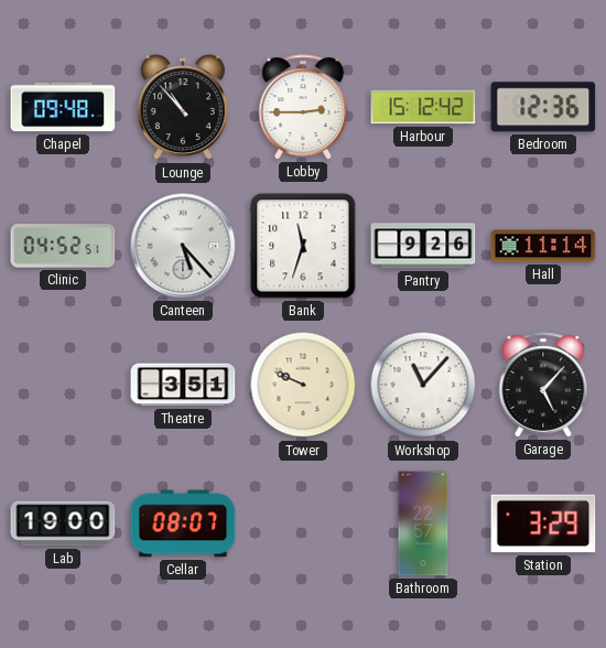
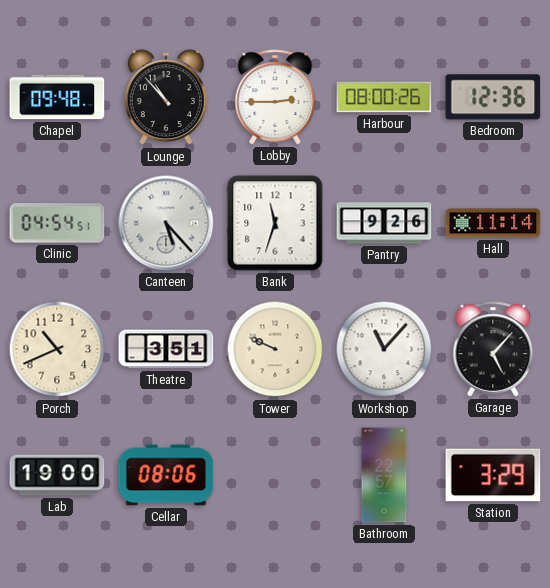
Harbour: 15:12 -> 08:00 (384, 97)
Clinic: 04:52 -> 04:54 (57, 223)
Porch: none -> 10:41 (57, 349)
Cellar: 08:07 -> 08:06 (166, 475)
